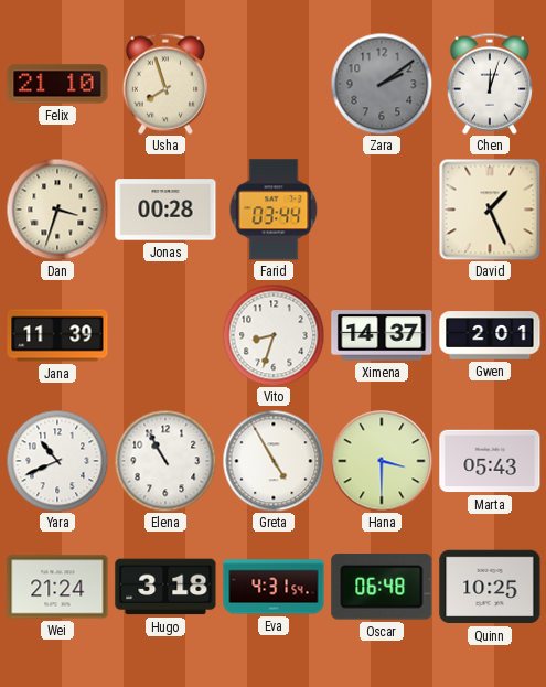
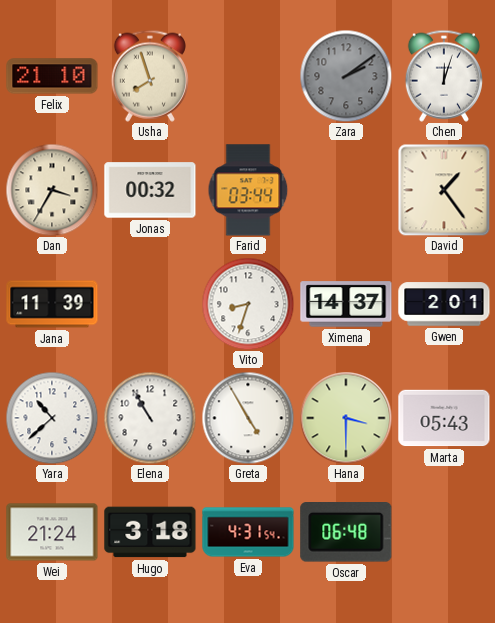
Dan: 3:33 -> 3:35 (52, 190)
Jonas: 00:28 -> 00:32 (150, 190)
David: 1:26 -> 1:24 (444, 190)
Yara: 10:41 -> 10:38 (52, 418)
Quinn: 10:25 -> none (490, 587)
